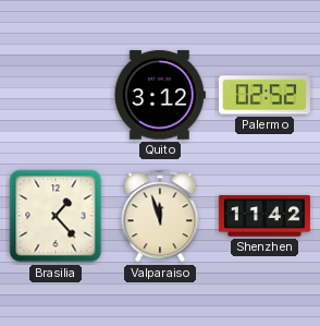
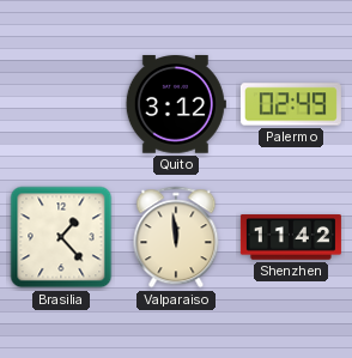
Palermo: 02:52 -> 02:49 (291, 104)
Valparaiso: 11:57 -> 11:59 (176, 237)
